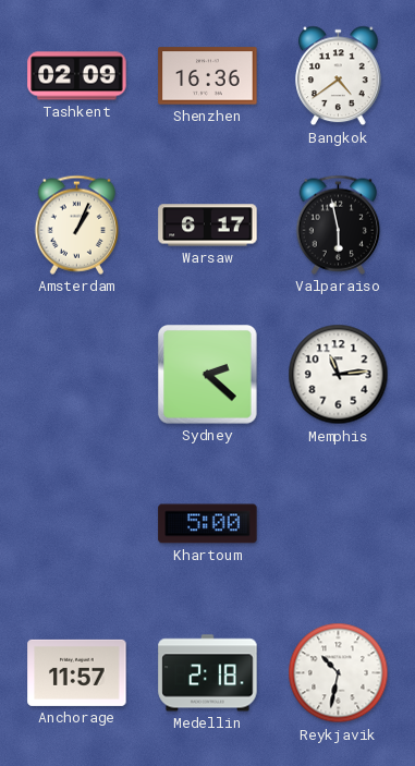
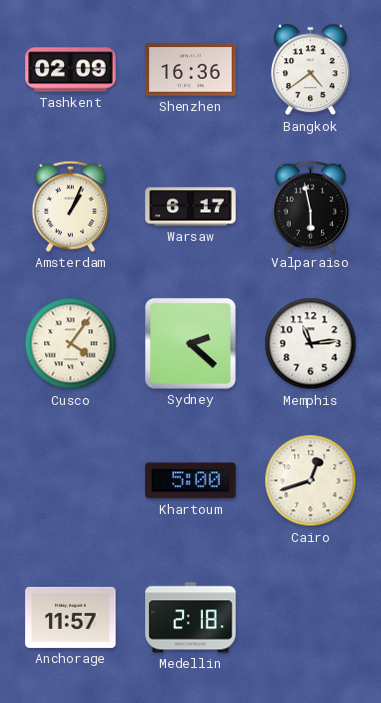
Cusco: none -> 4:06 (71, 344)
Cairo: none -> 12:42 (311, 481)
Reykjavik: 10:32 -> none (339, 673)
